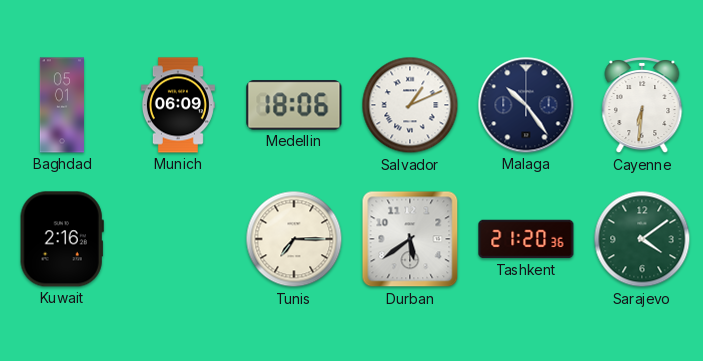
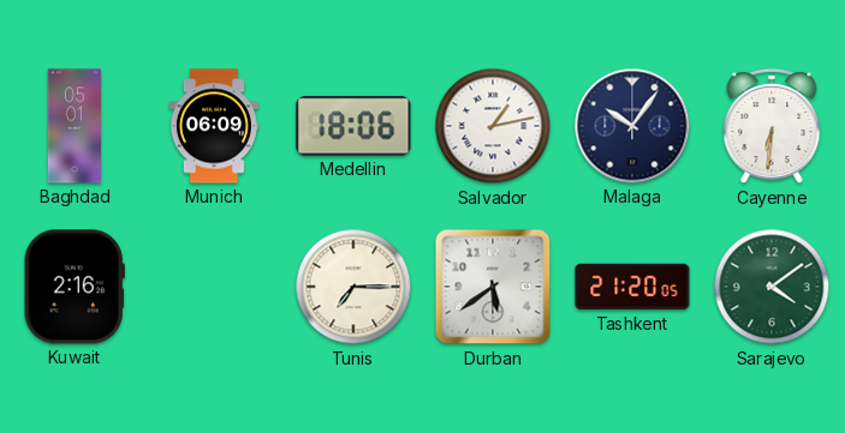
Salvador: 1:11 -> 1:13 (493, 126)
Malaga: 10:24 -> 10:06 (632, 126)
Tashkent: 21:20:36 -> 21:20:05 (632, 287)
